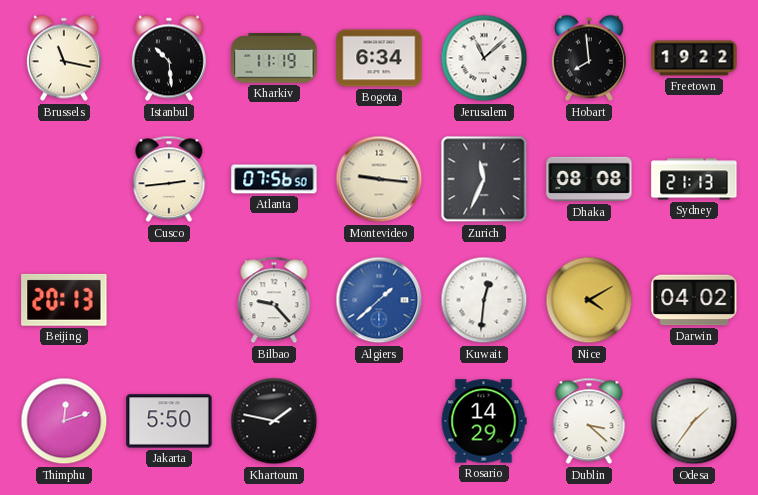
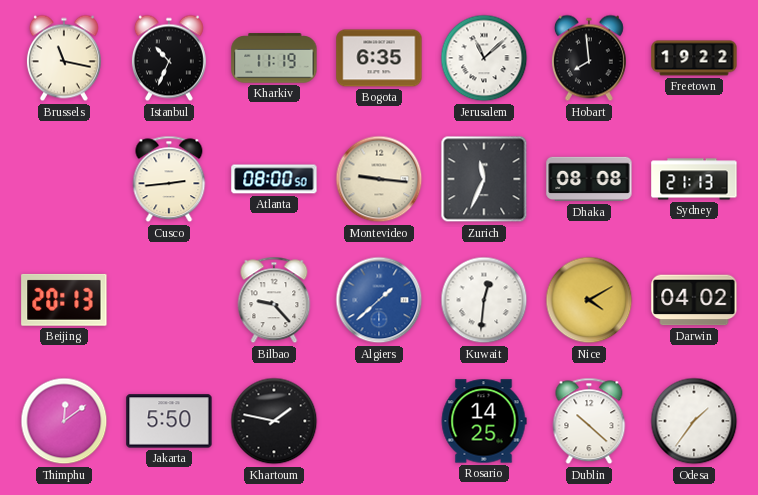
Istanbul: 10:29 -> 10:34 (169, 58)
Bogota: 6:34 -> 6:35 (379, 58)
Atlanta: 07:56 -> 08:00 (274, 179)
Thimphu: 12:12 -> 12:09 (64, 421)
Rosario: 14:29 -> 14:25 (484, 421)
Dublin: 3:22 -> 10:22 (589, 421)
